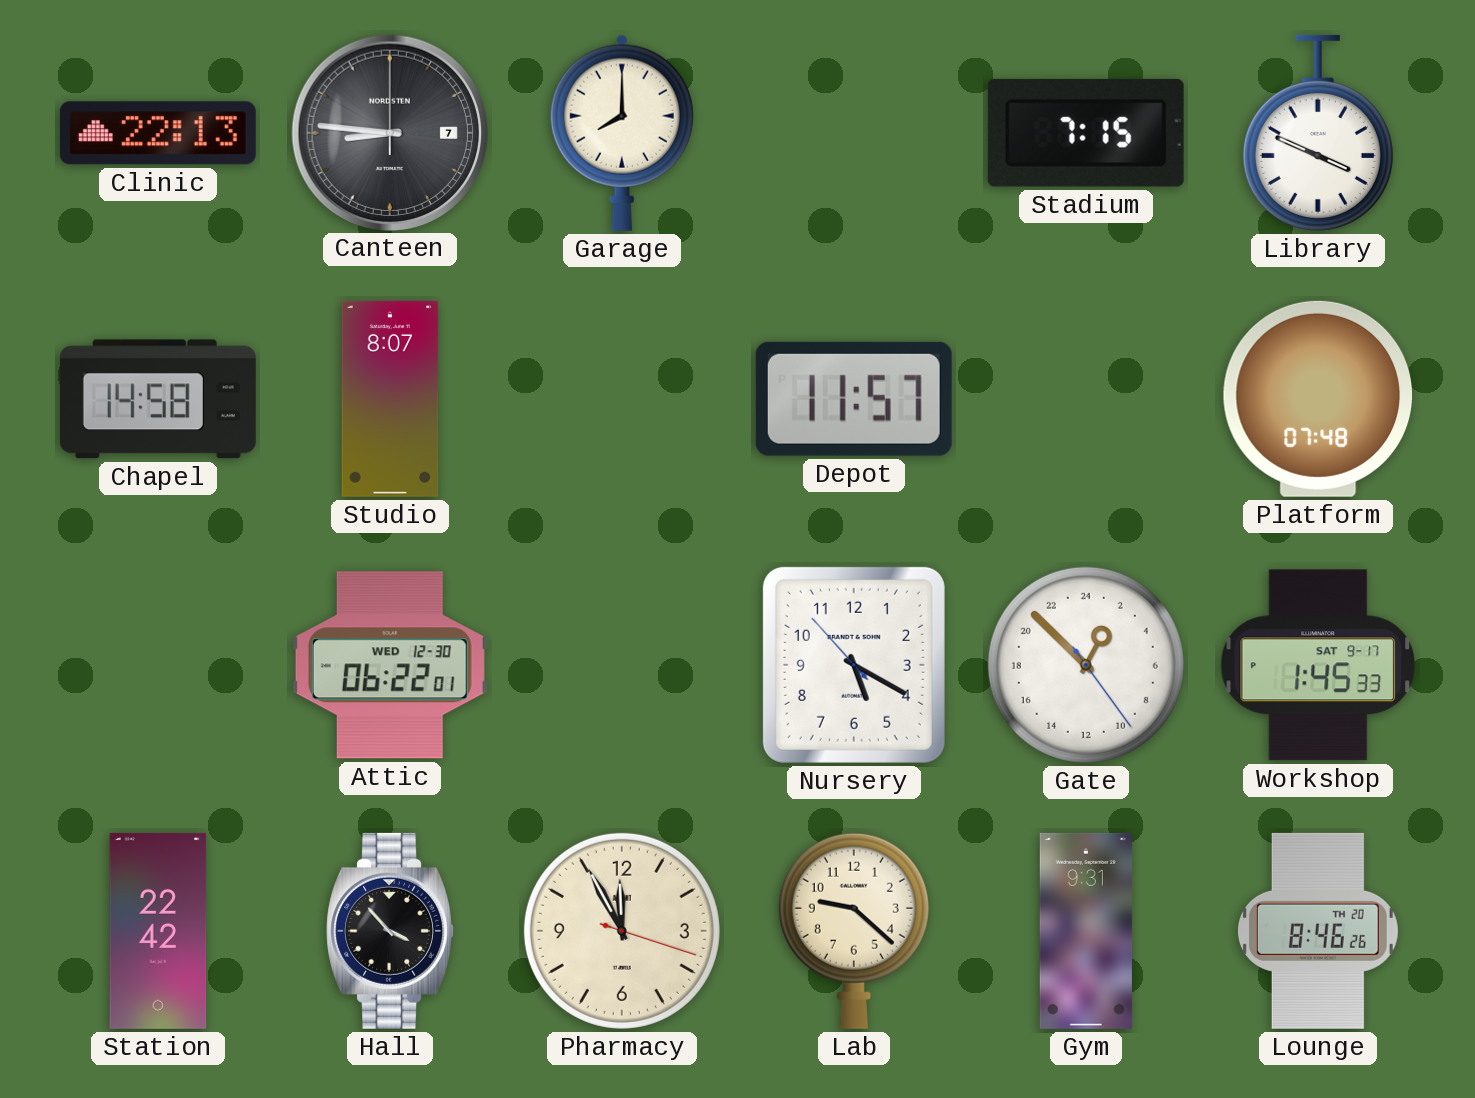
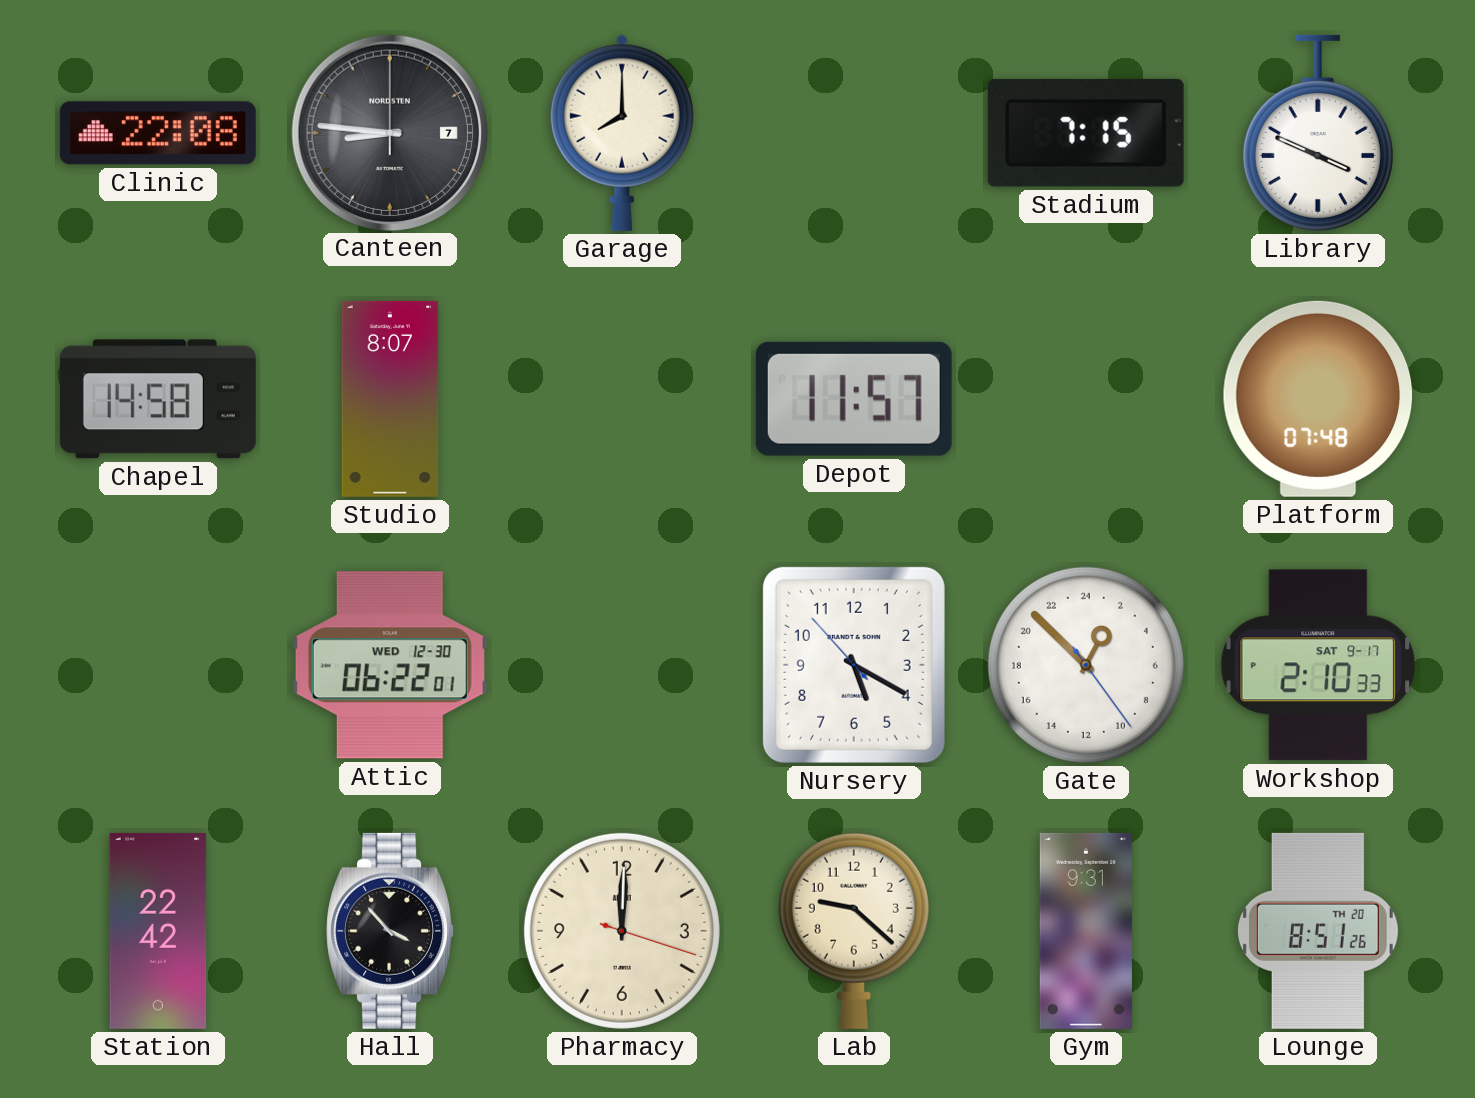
Clinic: 22:13 -> 22:08 (158, 133)
Workshop: 1:45 -> 2:10 (1318, 665)
Pharmacy: 11:55 -> 12:00 (622, 931)
Lounge: 8:46 -> 8:51 (1318, 931)
